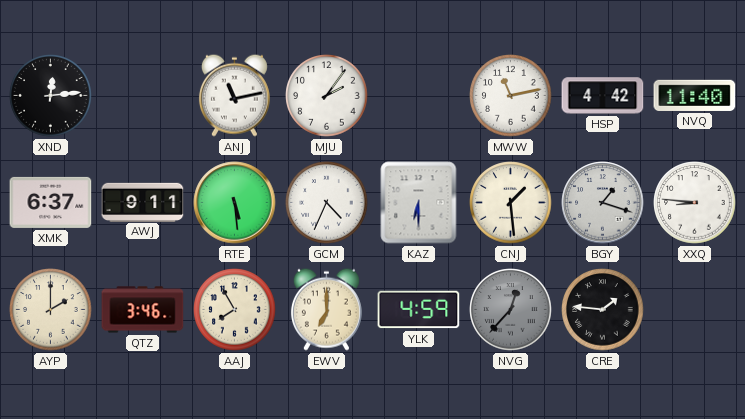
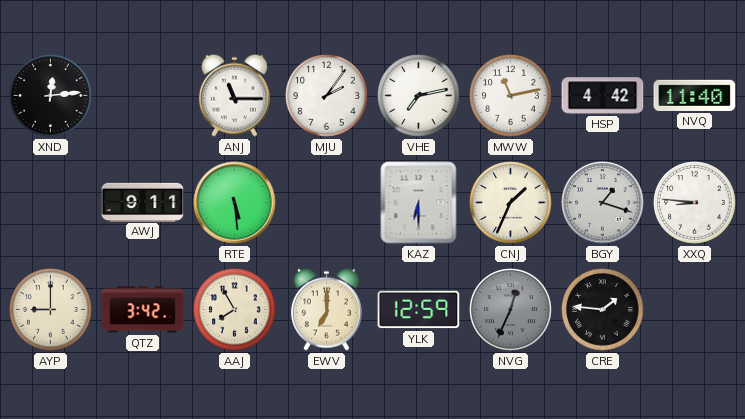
ANJ: 11:13 -> 11:15 (234, 95)
VHE: none -> 7:13 (419, 96)
XMK: 6:37 -> none (51, 202)
GCM: 4:34 -> none (327, 203)
CNJ: 1:29 -> 1:34 (511, 203)
AYP: 2:00 -> 9:00 (51, 310)
QTZ: 3:46 -> 3:42 (143, 310)
YLK: 4:59 -> 12:59 (419, 310)
NVG: 12:37 -> 12:34 (511, 310)
